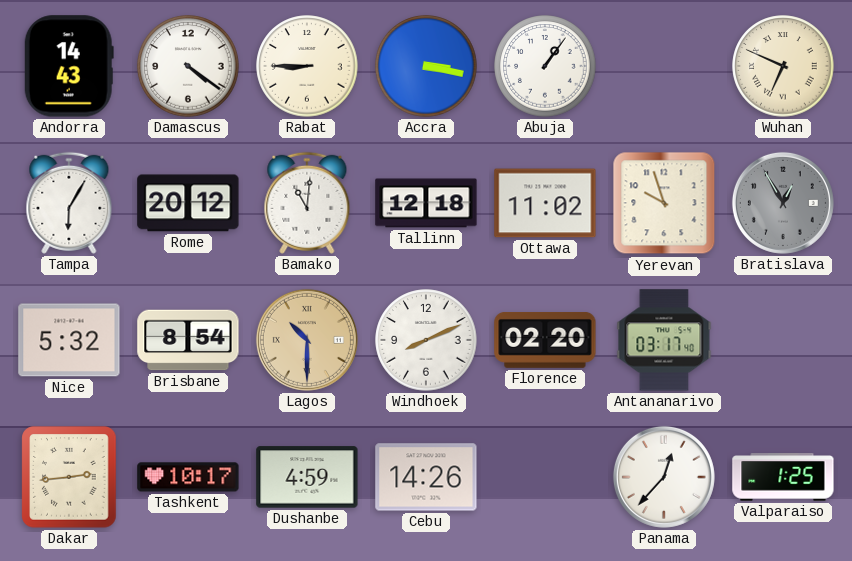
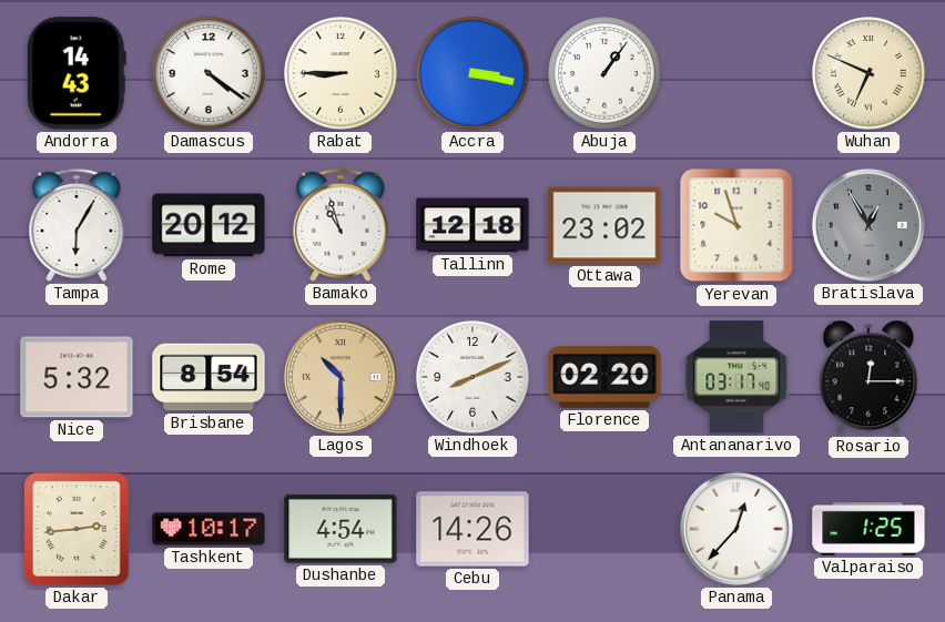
Bamako: 11:01 -> 10:57 (341, 225)
Ottawa: 11:02 -> 23:02 (604, 225)
Rosario: none -> 12:15 (868, 377)
Dushanbe: 4:59 -> 4:54 (341, 529)
